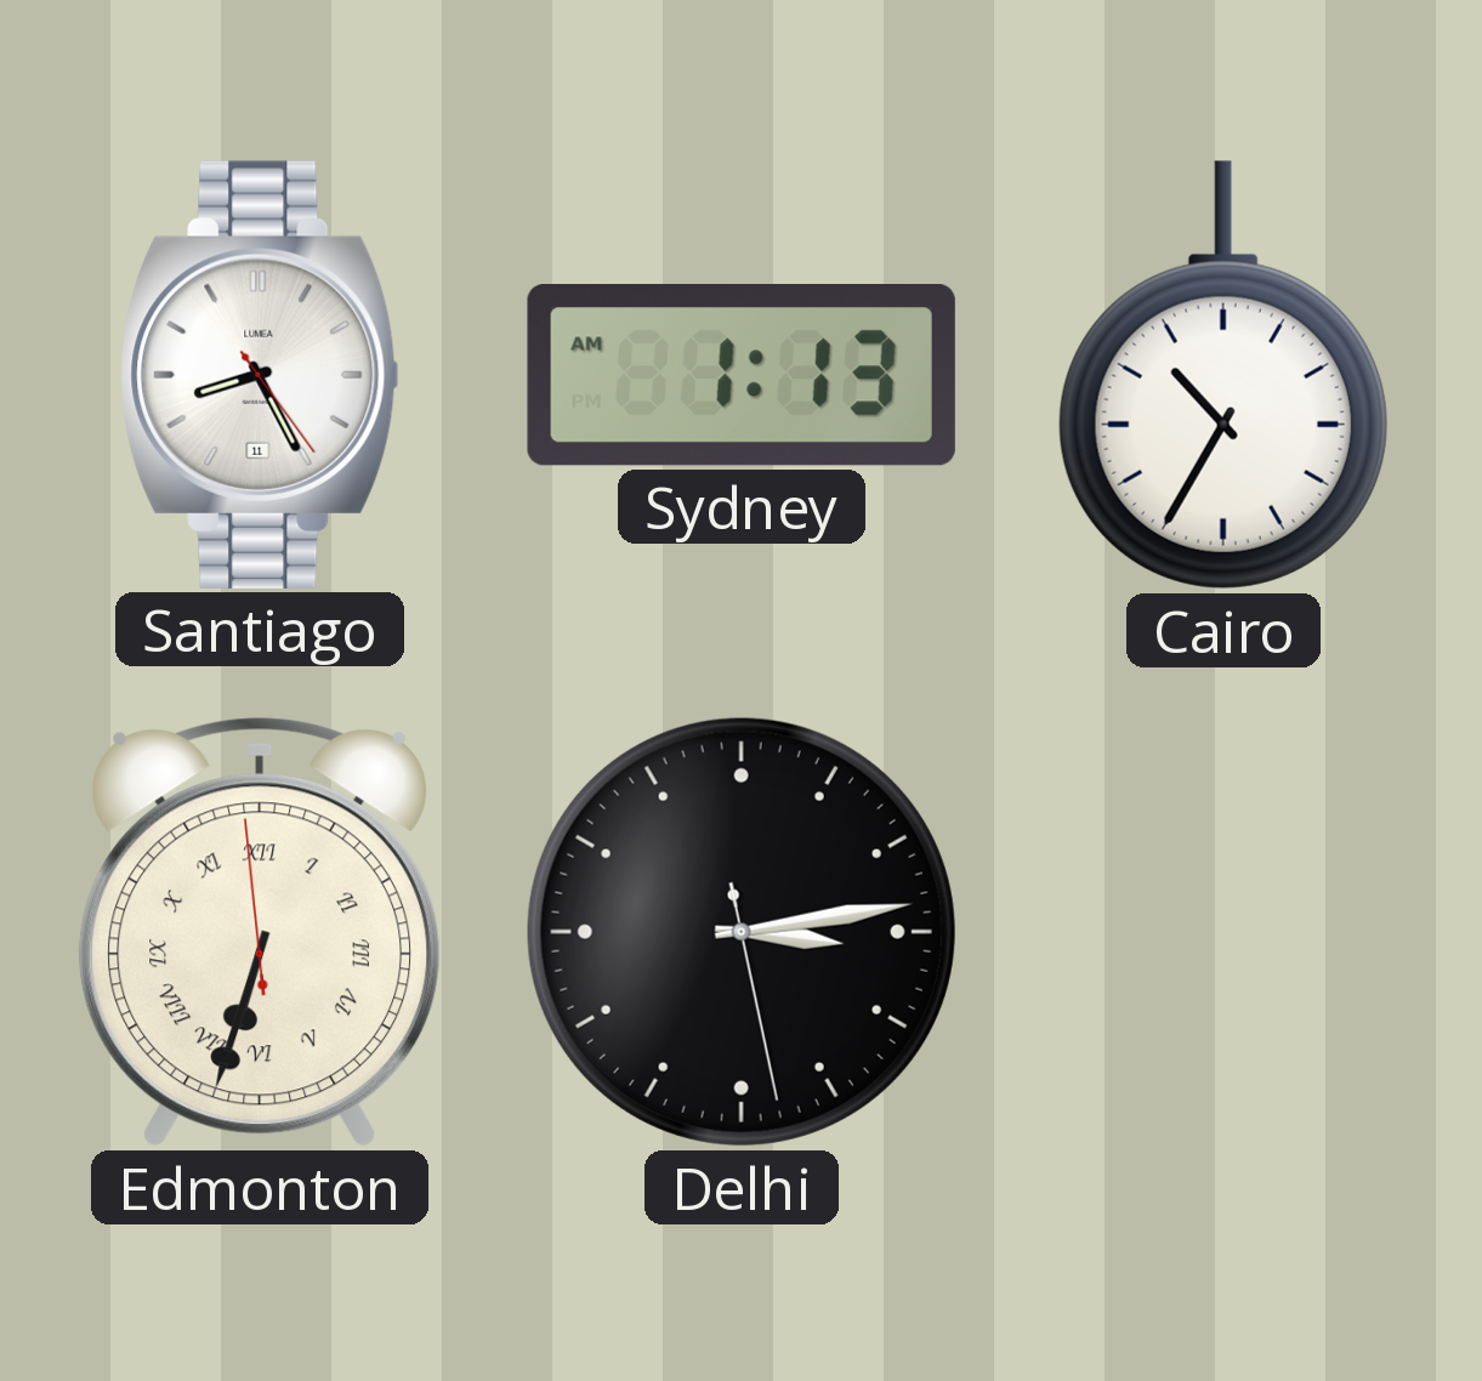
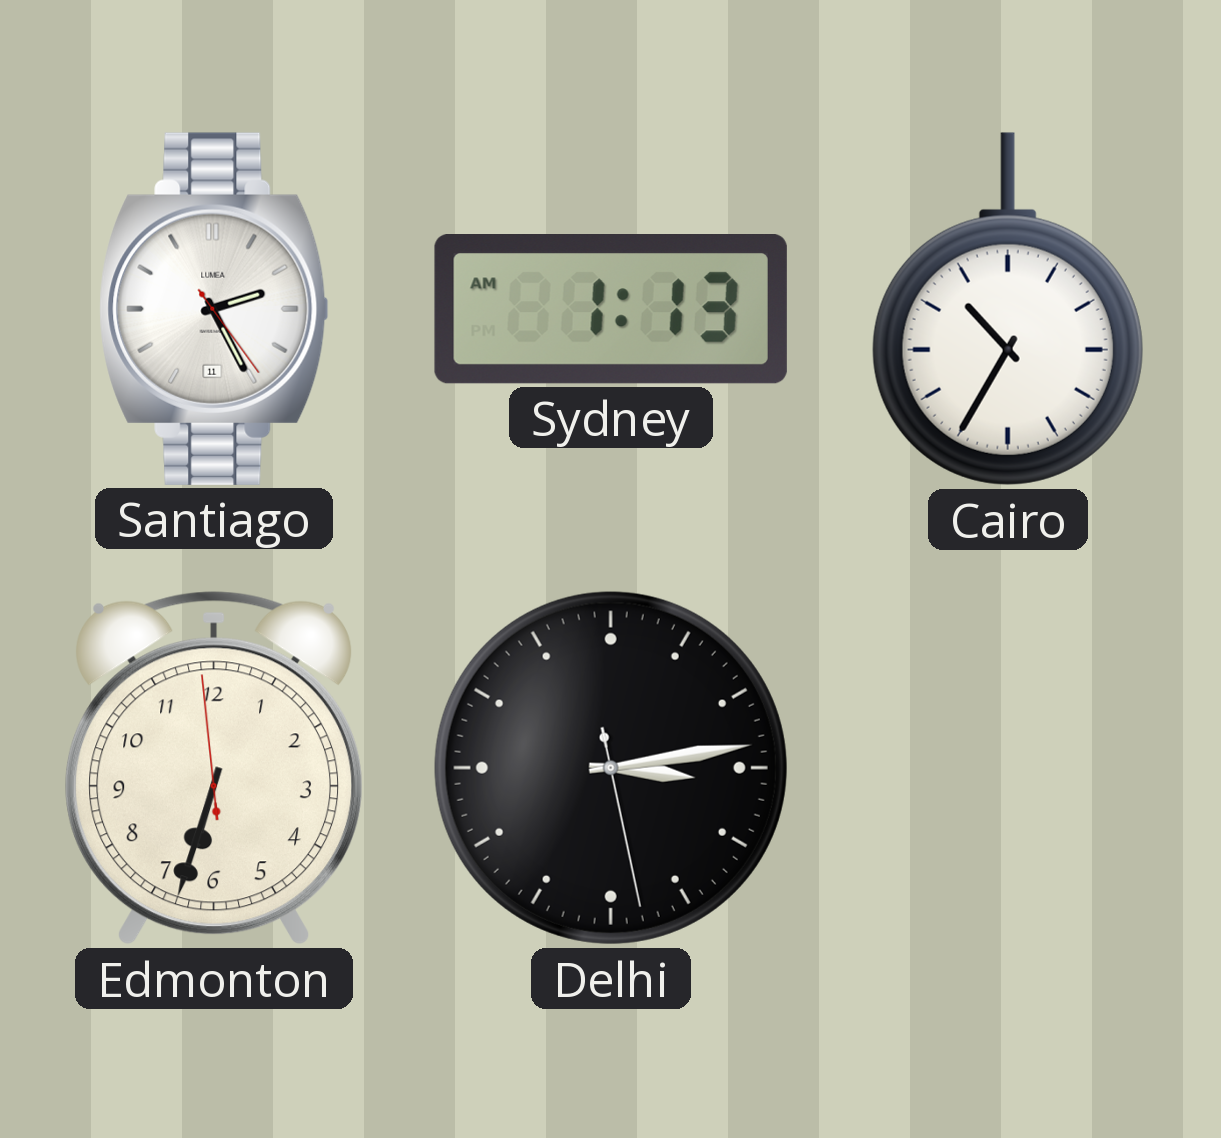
Santiago: 8:25 -> 2:25 (214, 309)
Edmonton numerals: Roman -> Arabic (214, 768)
